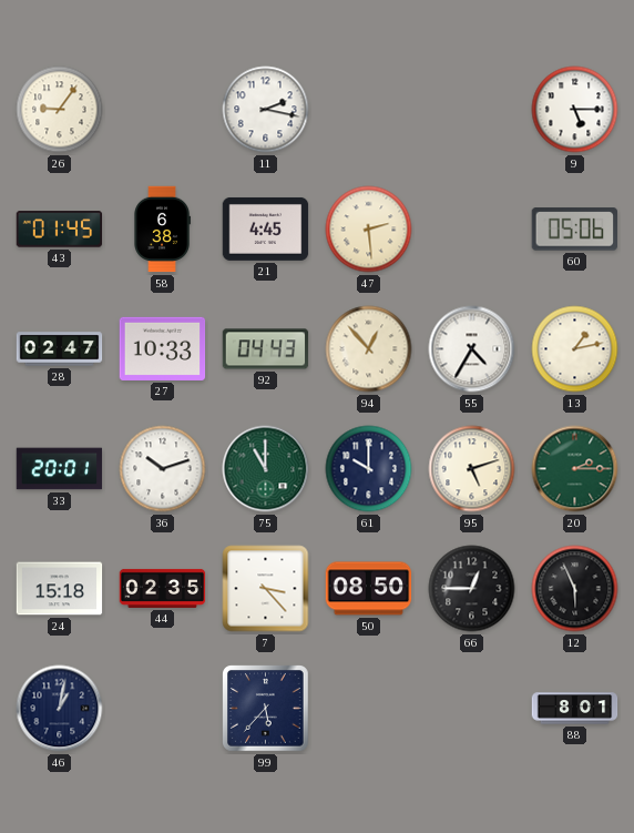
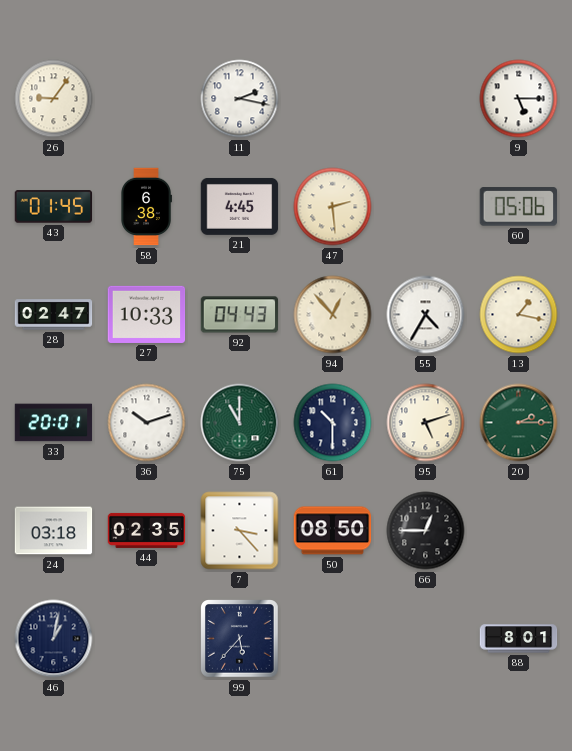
13: 1:13 -> 1:17 (519, 315)
61: 10:00 -> 10:30 (333, 423)
24: 15:18 -> 03:18 (54, 531)
12: 5:56 -> none (575, 589)
